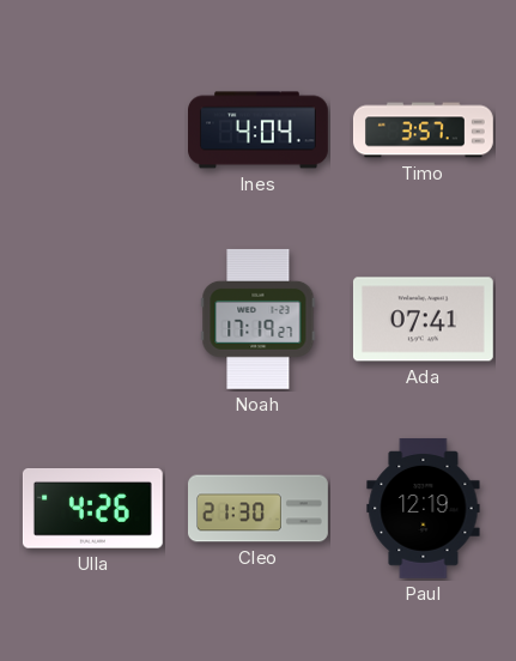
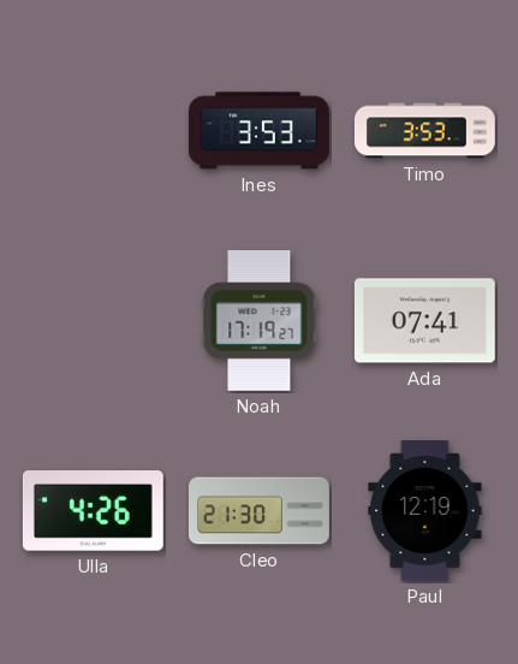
Ines: 4:04 -> 3:53 (260, 131)
Timo: 3:57 -> 3:53 (425, 131)
